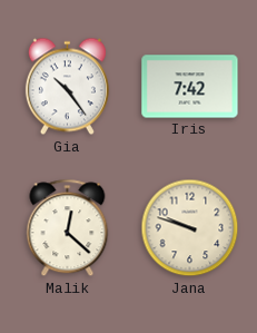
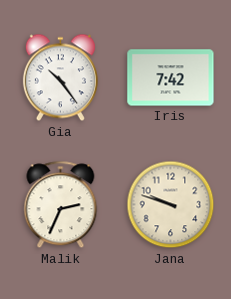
Malik: 12:22 -> 2:34 (61, 205)
